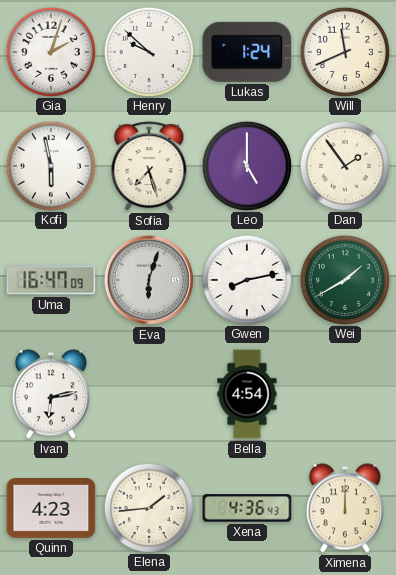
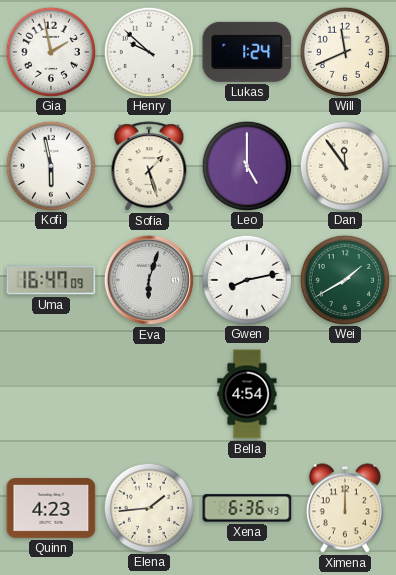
Gia: 2:03 -> 1:58 (50, 51)
Sofia: 7:27 -> 1:27 (149, 167)
Dan: 1:54 -> 11:54 (344, 165)
Ivan: 6:13 -> none (51, 394)
Xena: 4:36 -> 6:36 (247, 508)
